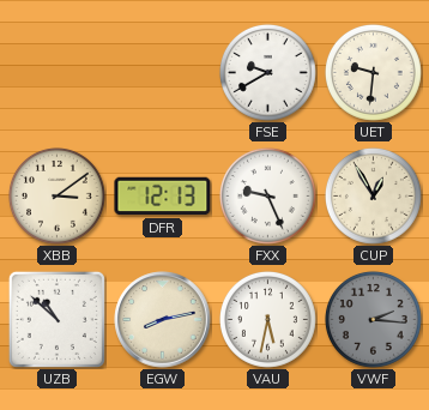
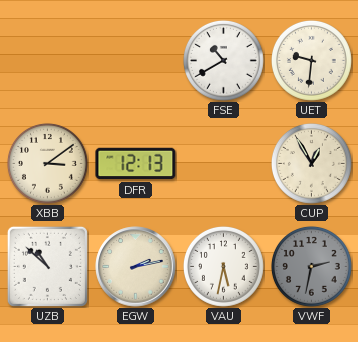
FSE: 9:40 -> 10:40 (223, 60)
FXX: 9:26 -> none (267, 195)
EGW: 8:13 -> 2:13 (136, 267)
VWF: 2:16 -> 2:32 (311, 266)
